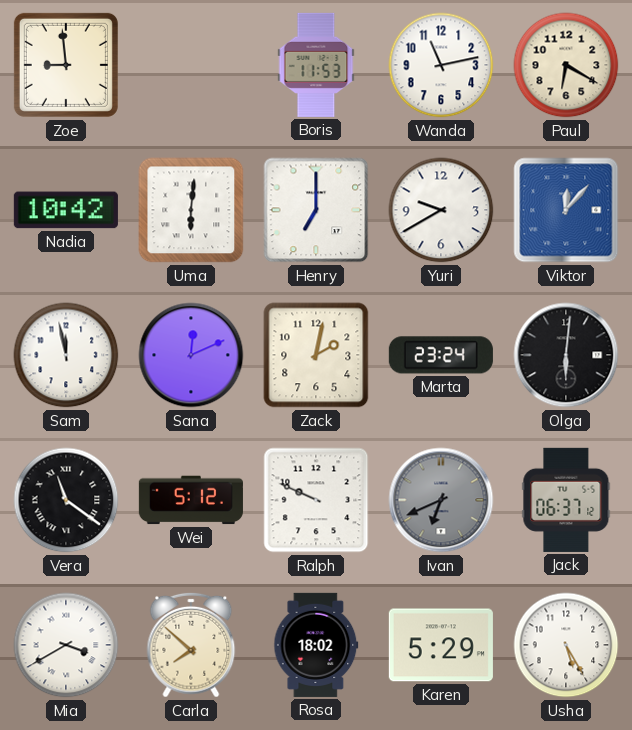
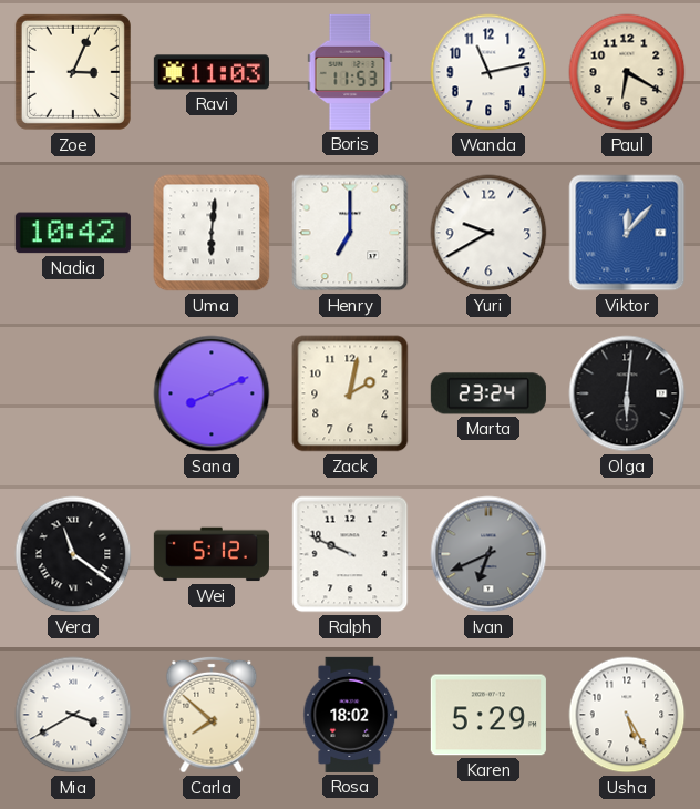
Zoe: 8:59 -> 3:04 (73, 72)
Ravi: none -> 11:03 (212, 72)
Sam: 11:58 -> none (66, 355)
Sana: 12:11 -> 8:11 (212, 393)
Jack: 06:37 -> none (566, 500)
